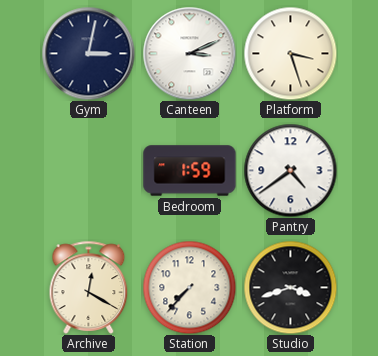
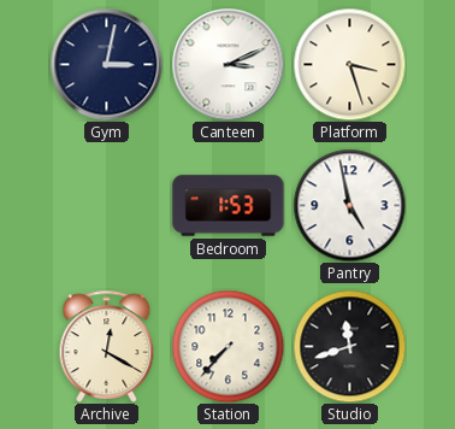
Bedroom: 1:59 -> 1:53 (229, 206)
Pantry: 4:39 -> 4:58 (349, 205)
Studio: 3:42 -> 11:42 (349, 346)
